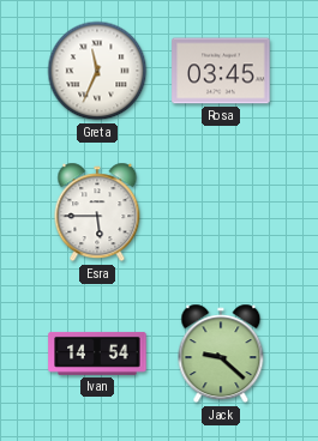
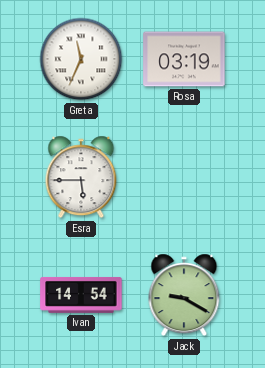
Rosa: 03:45 -> 03:19 (184, 59)
Jack: 9:22 -> 9:20 (184, 295)
